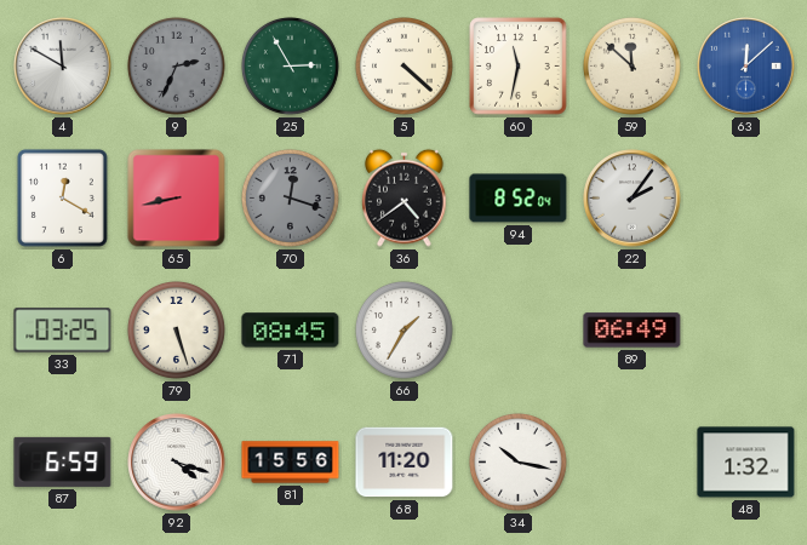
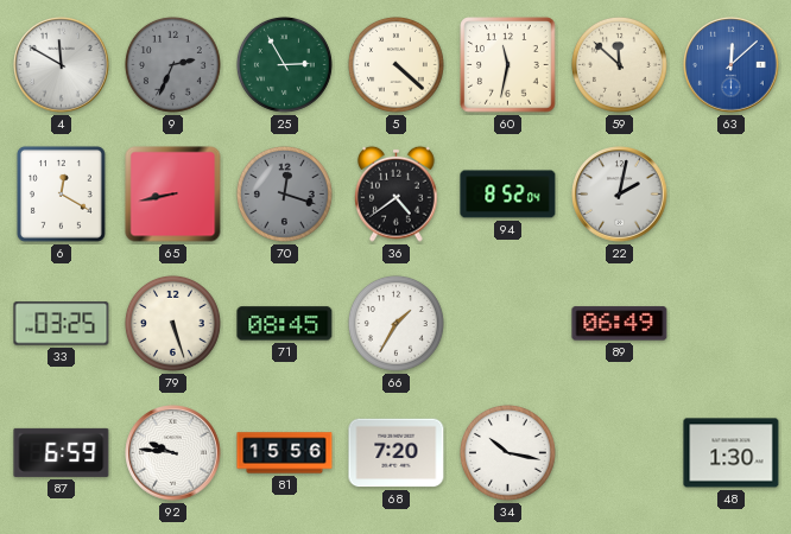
22: 2:06 -> 2:02 (620, 195)
92: 4:18 -> 9:46 (173, 453)
68: 11:20 -> 7:20 (397, 453)
48: 1:32 -> 1:30 (732, 453)
